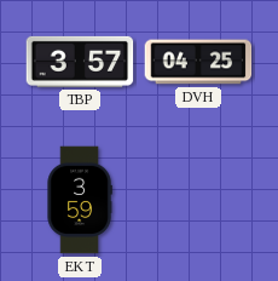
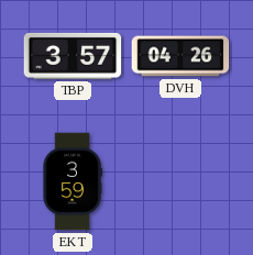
DVH: 04:25 -> 04:26 (180, 56)
